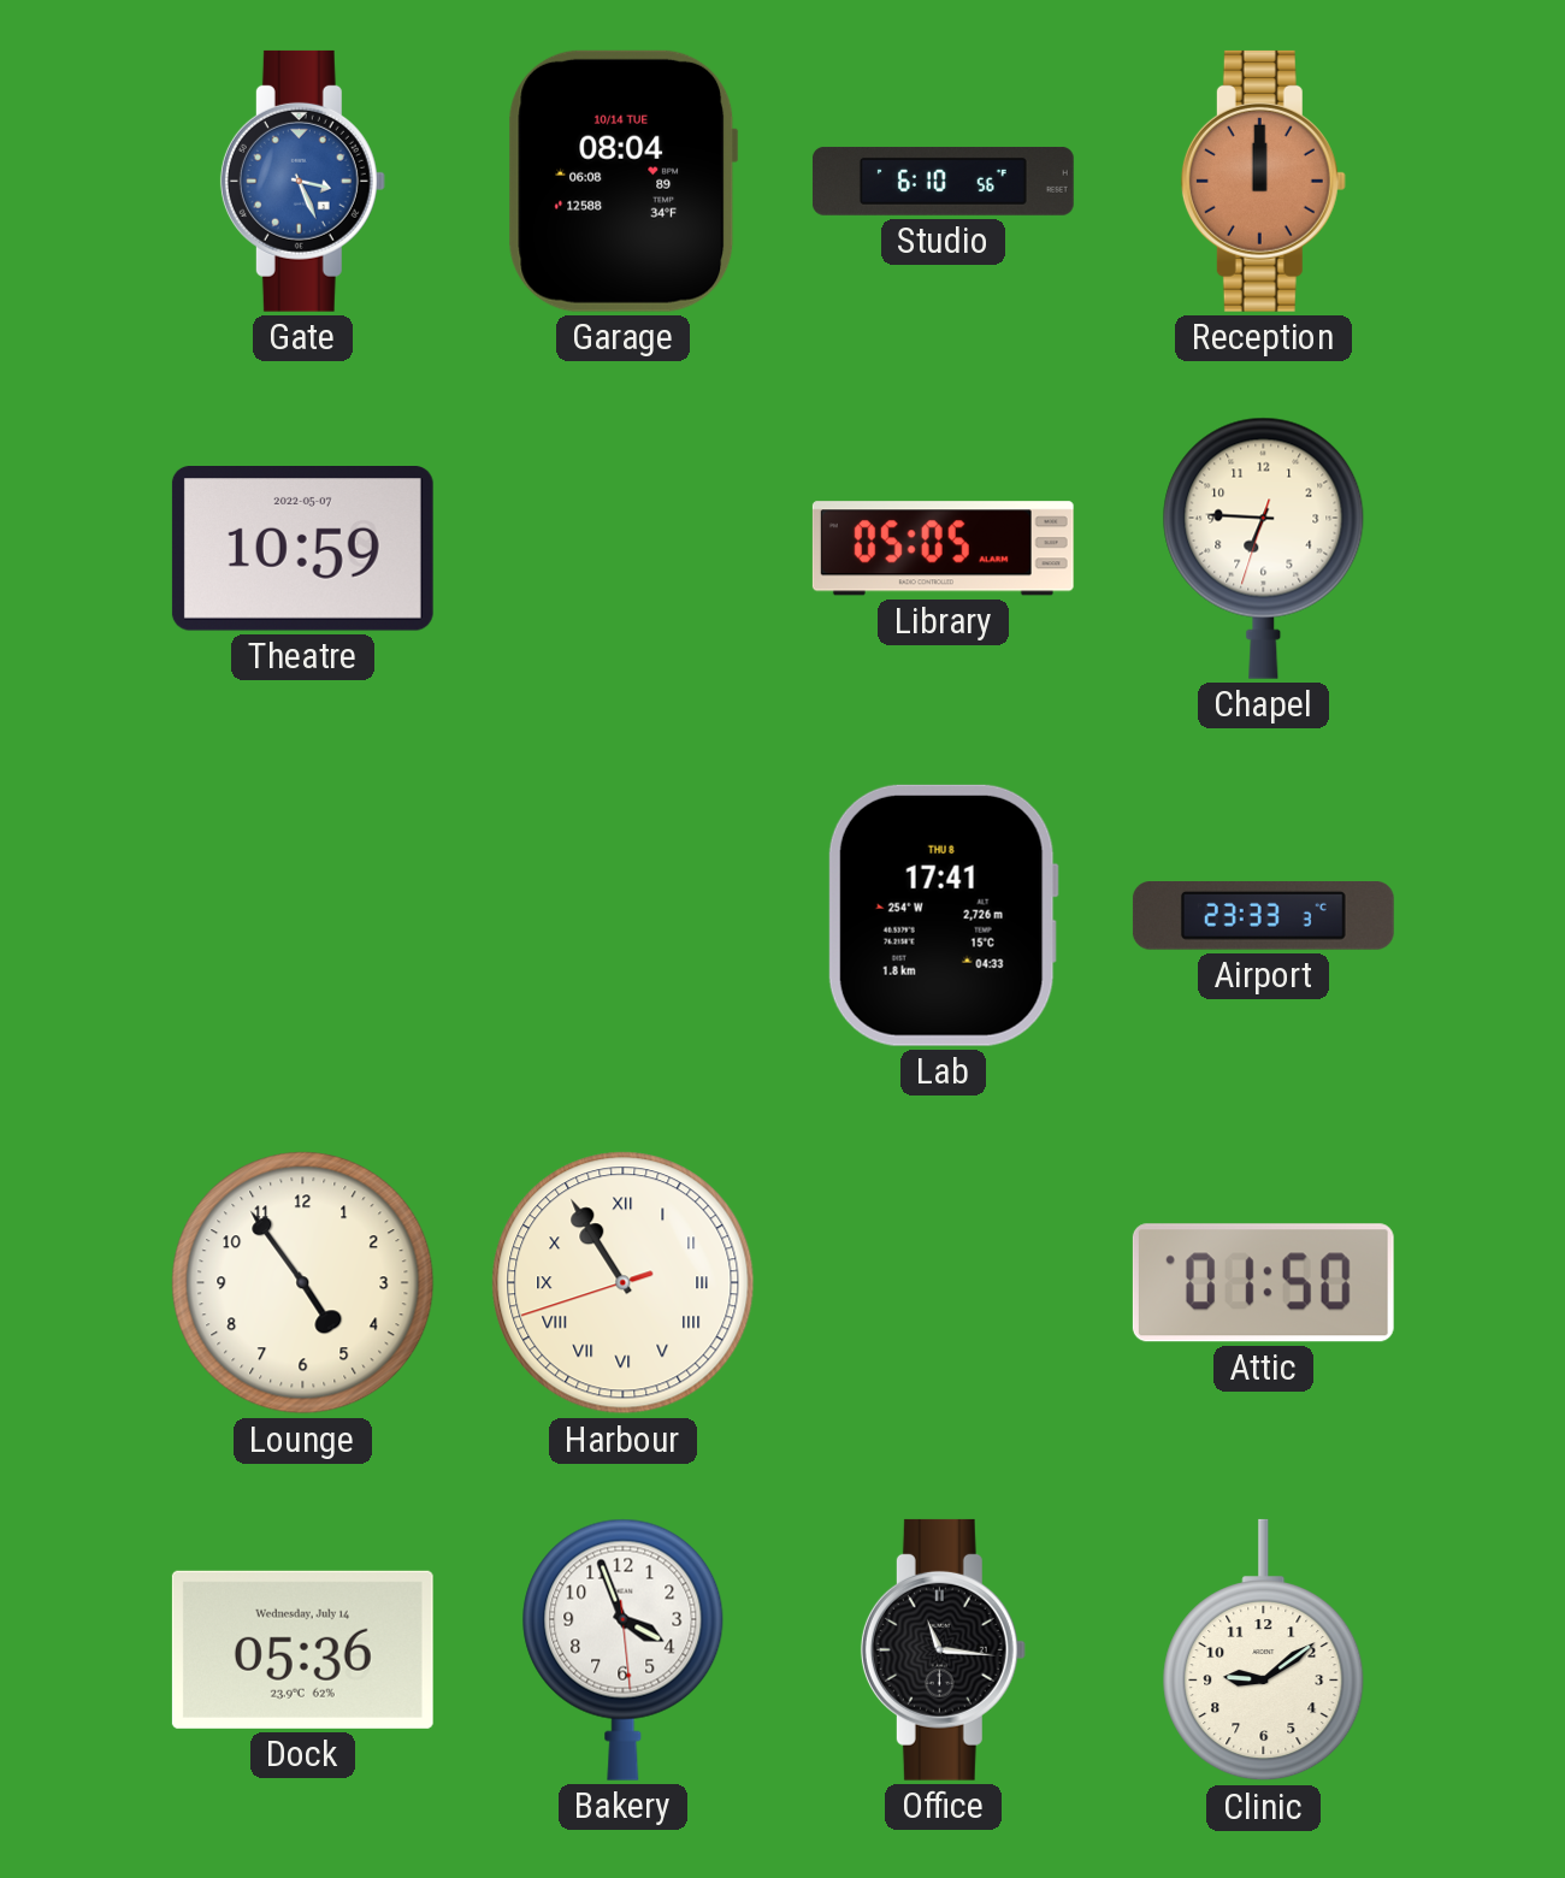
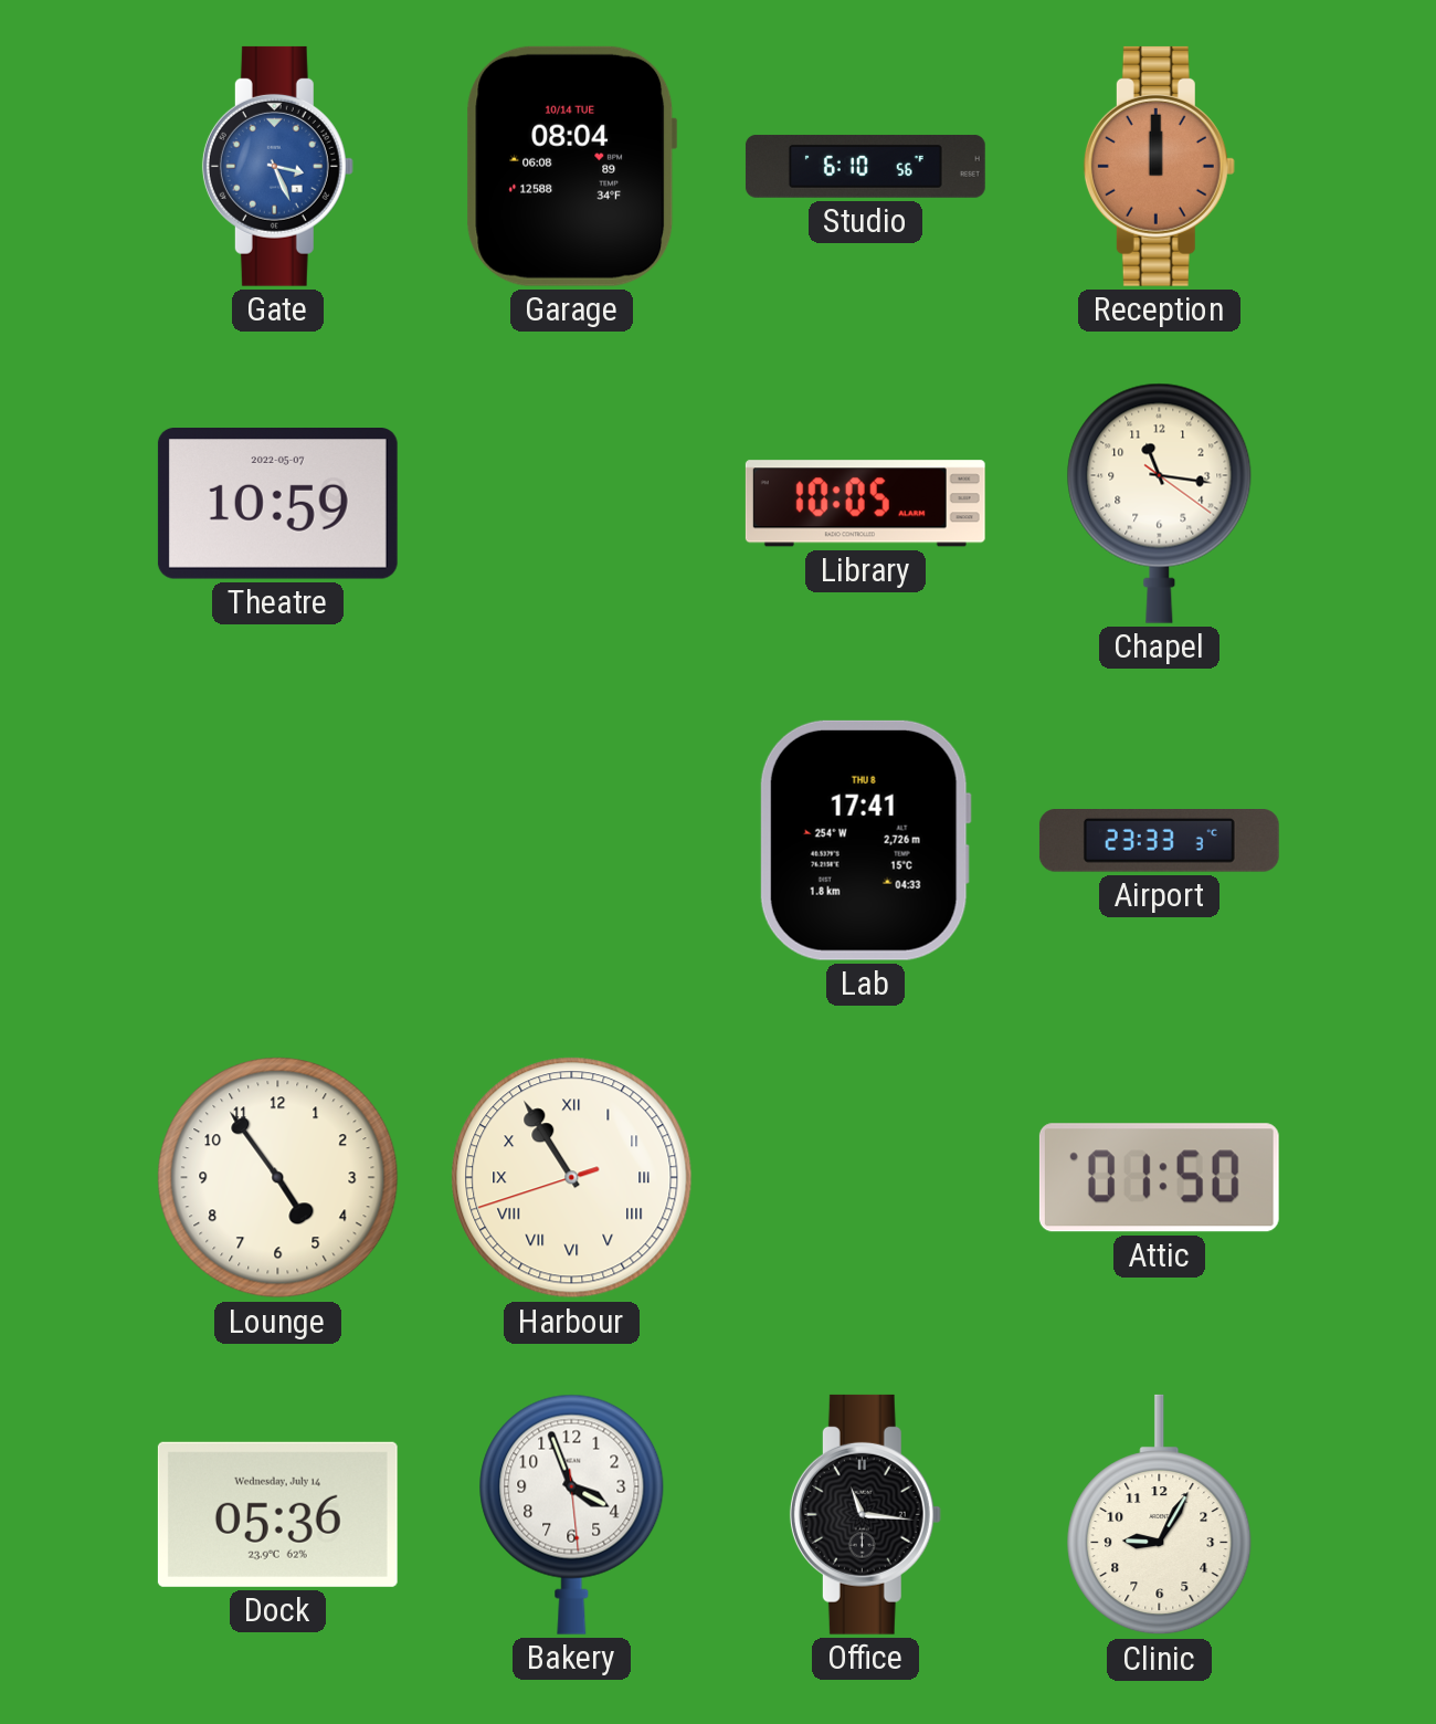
Library: 05:05 -> 10:05 (865, 504)
Chapel: 6:45 -> 11:16 (1160, 503)
Clinic: 9:09 -> 9:05 (1160, 1515)
